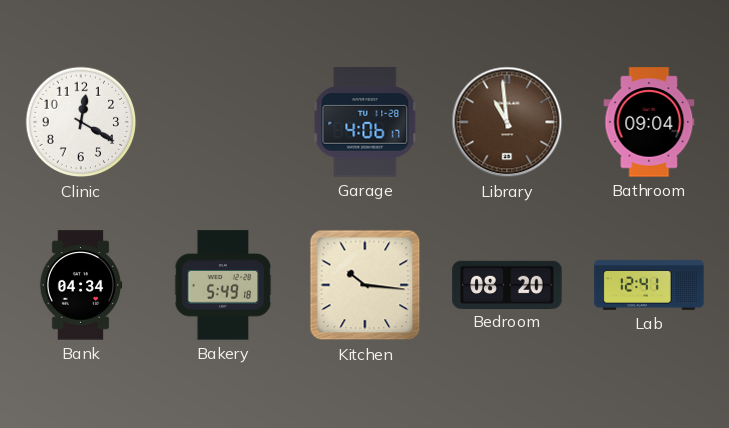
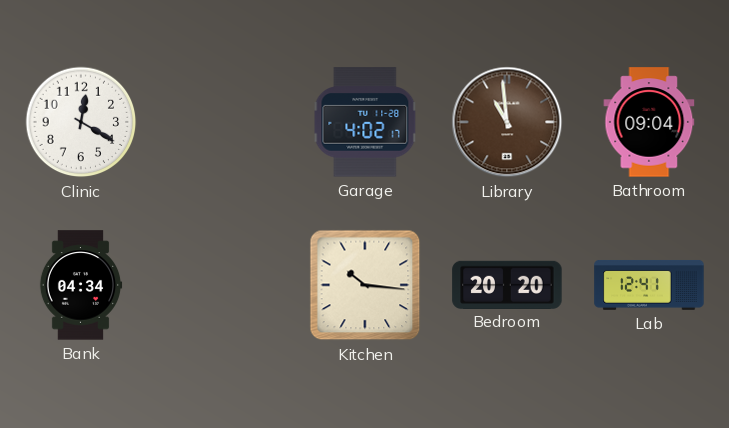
Garage: 4:06 -> 4:02 (365, 122)
Bakery: 5:49 -> none (223, 285)
Bedroom: 08:20 -> 20:20 (507, 284)
